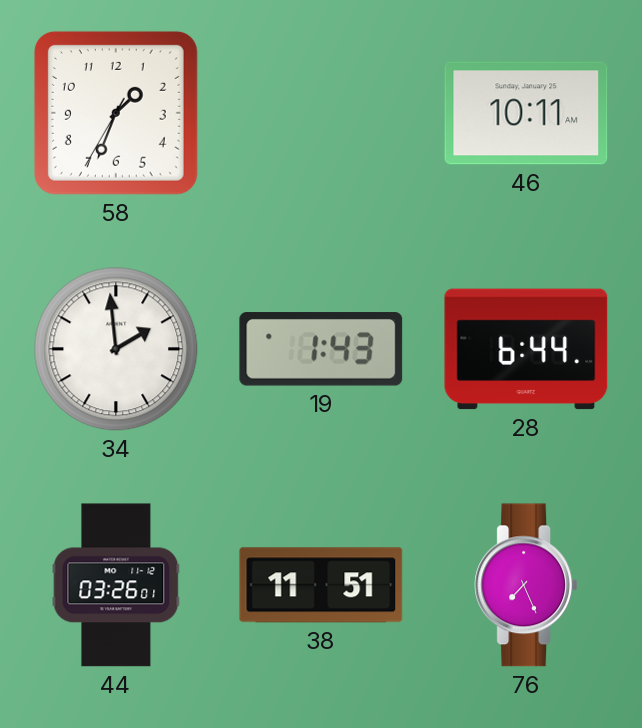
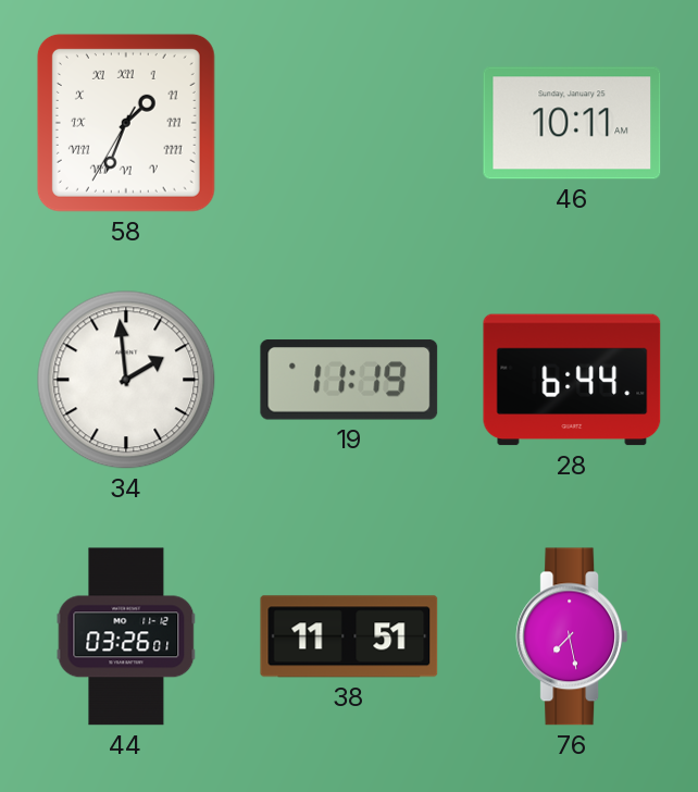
58 numerals: Arabic -> Roman (126, 123)
19: 1:43 -> 11:19 (349, 380)
76: 7:26 -> 7:28 (572, 636)
